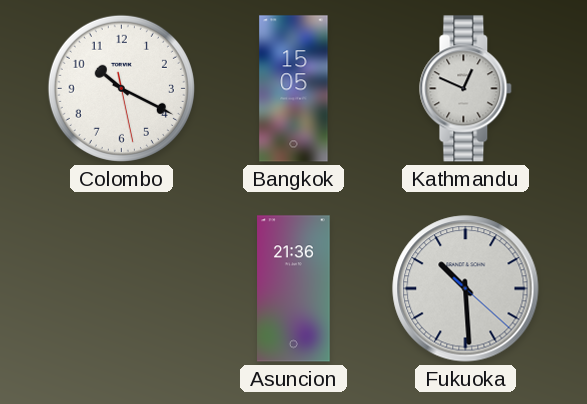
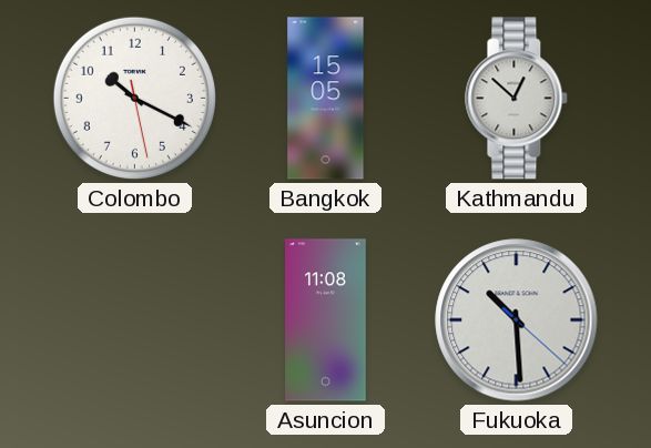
Kathmandu: 12:49 -> 12:52 (517, 99)
Asuncion: 21:36 -> 11:08 (326, 320)
